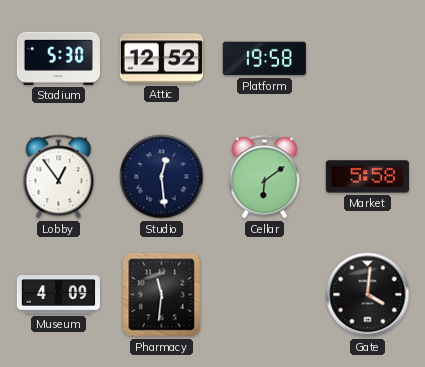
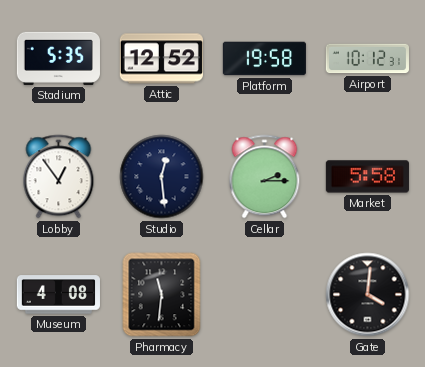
Stadium: 5:30 -> 5:35 (58, 58)
Airport: none -> 10:12 (367, 59)
Cellar: 6:09 -> 2:15 (265, 177)
Museum: 4:09 -> 4:08 (58, 295)
